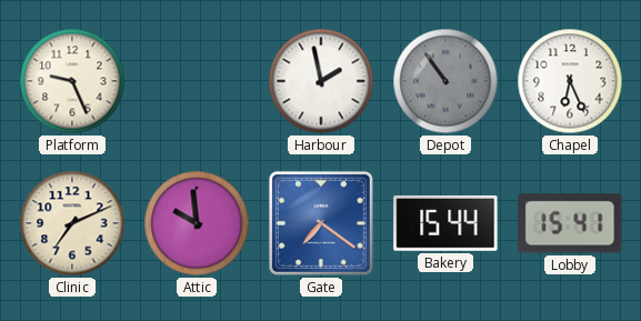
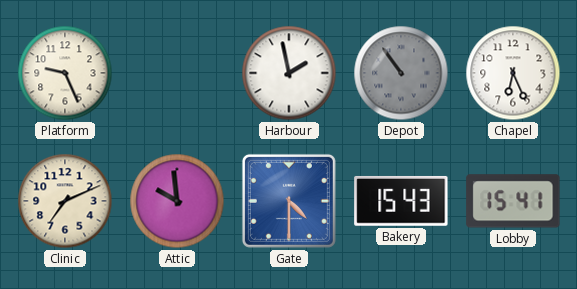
Gate: 7:21 -> 4:30 (289, 201)
Bakery: 15:44 -> 15:43 (401, 201)
